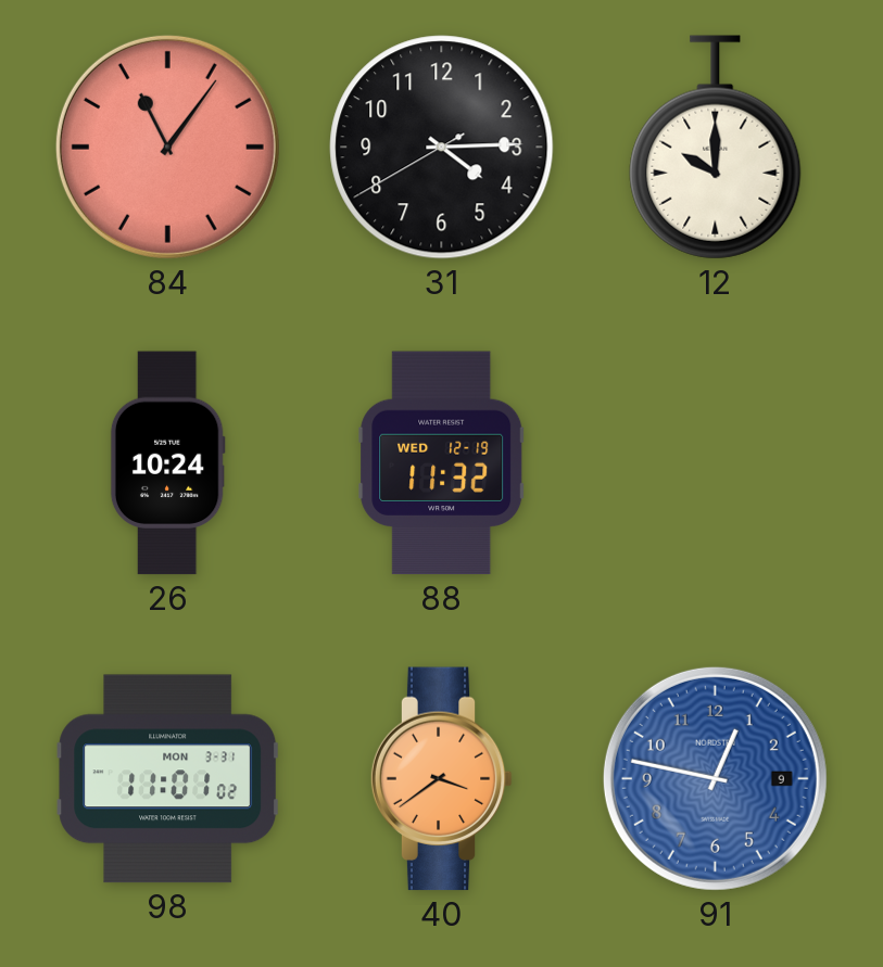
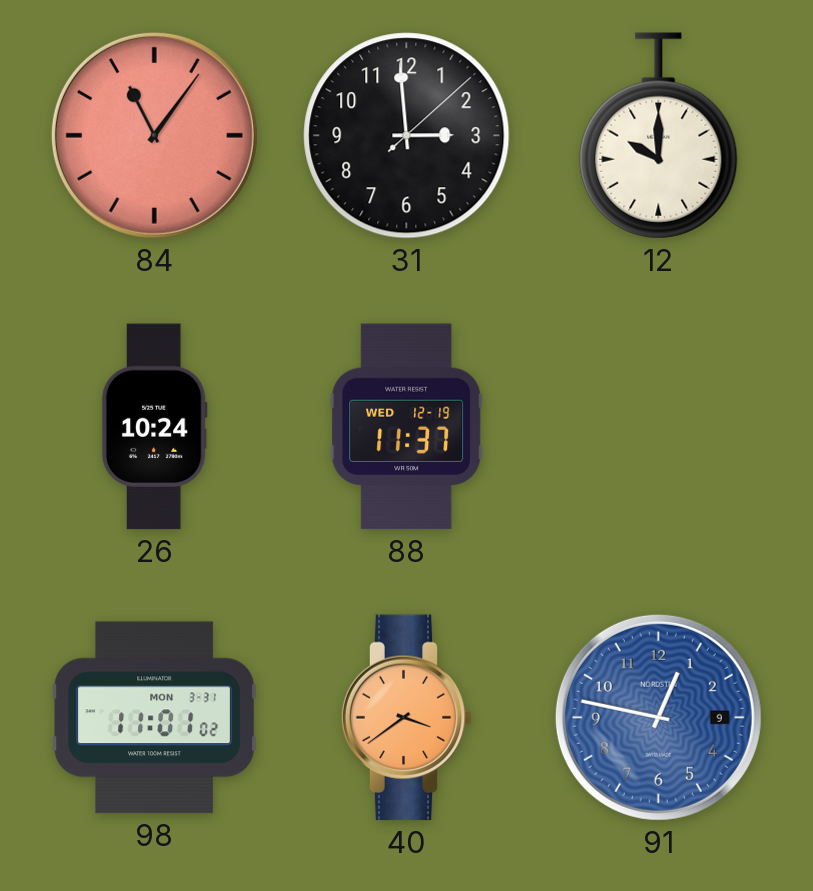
31: 4:14 -> 2:59 (407, 136)
88: 11:32 -> 11:37 (407, 427)
